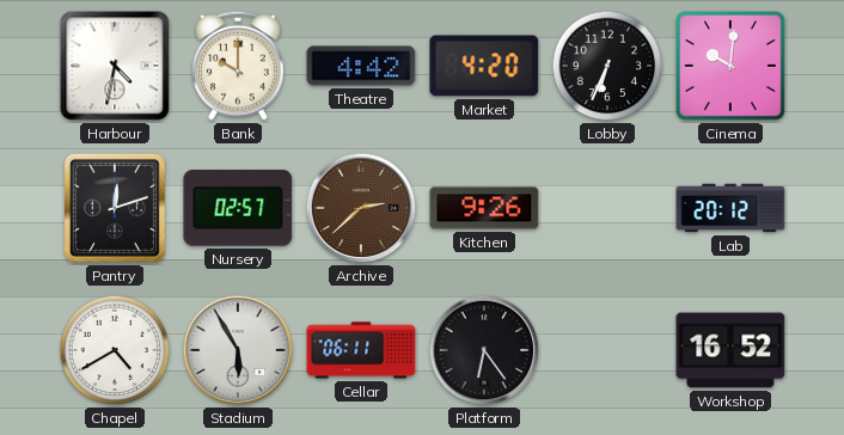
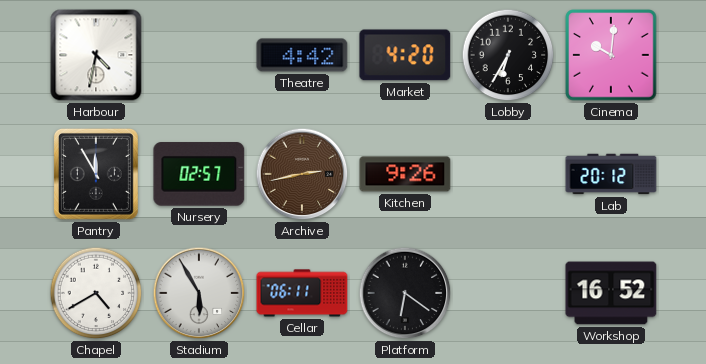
Bank: 10:00 -> none (238, 66)
Lobby: 6:34 -> 6:35 (508, 55)
Pantry: 12:12 -> 11:55 (96, 174)
Archive: 2:38 -> 2:43 (302, 174)
Platform: 6:24 -> 6:21 (405, 293)
